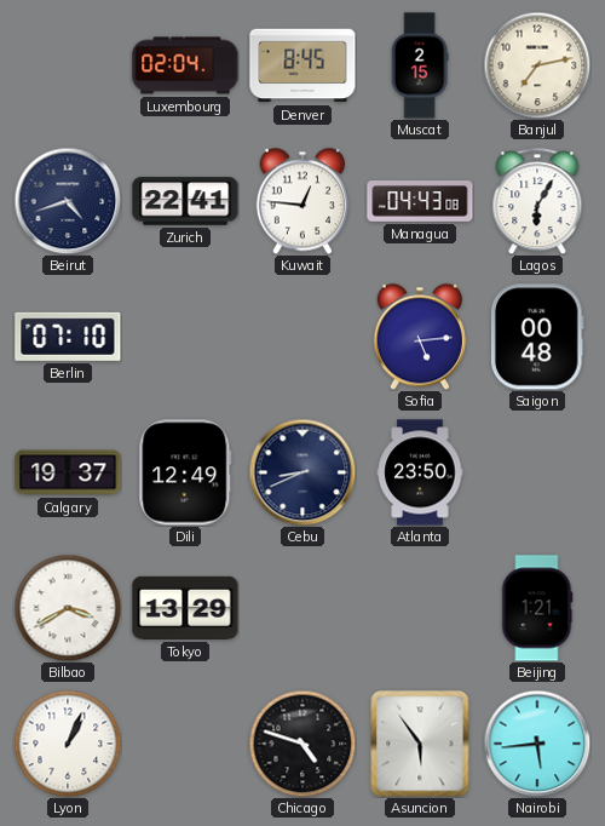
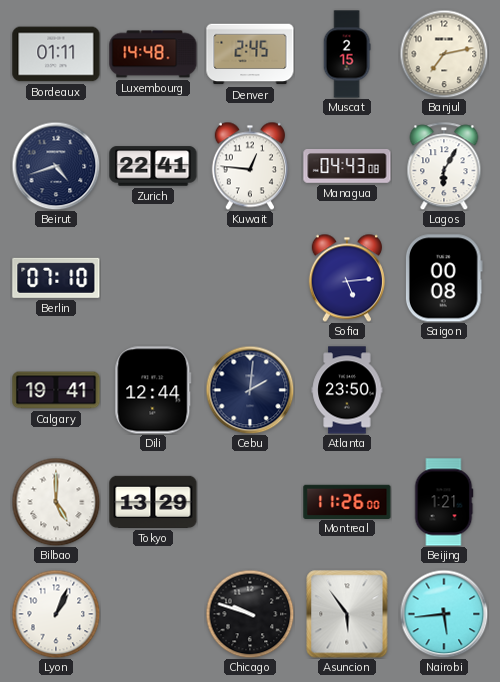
Bordeaux: none -> 01:11 (56, 54)
Luxembourg: 02:04 -> 14:48 (153, 54)
Denver: 8:45 -> 2:45 (250, 54)
Saigon: 00:48 -> 00:08 (444, 278)
Calgary: 19:37 -> 19:41 (56, 390)
Dili: 12:49 -> 12:44 (153, 390)
Cebu: 8:41 -> 2:01 (250, 390)
Bilbao: 3:40 -> 5:00 (56, 502)
Montreal: none -> 11:26 (347, 501)
Chicago: 4:48 -> 9:48 (250, 614)
